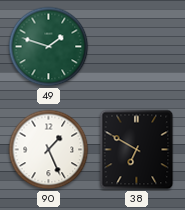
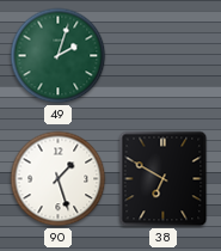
49: 1:48 -> 2:03 (59, 56)
90: 1:26 -> 1:27 (59, 179)
